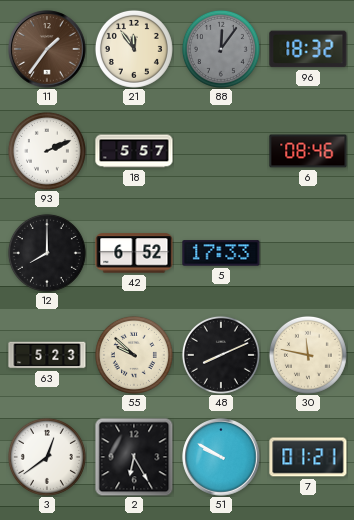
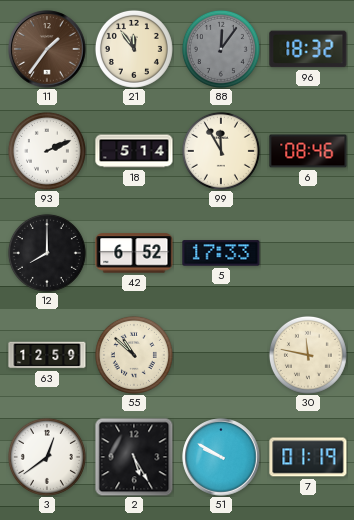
18: 5:57 -> 5:14 (134, 151)
99: none -> 11:55 (221, 151)
63: 5:23 -> 12:59 (47, 355)
55: 9:52 -> 10:52 (134, 355)
48: 8:11 -> none (221, 355)
2: 6:25 -> 5:25 (134, 457)
7: 01:21 -> 01:19 (308, 457)
